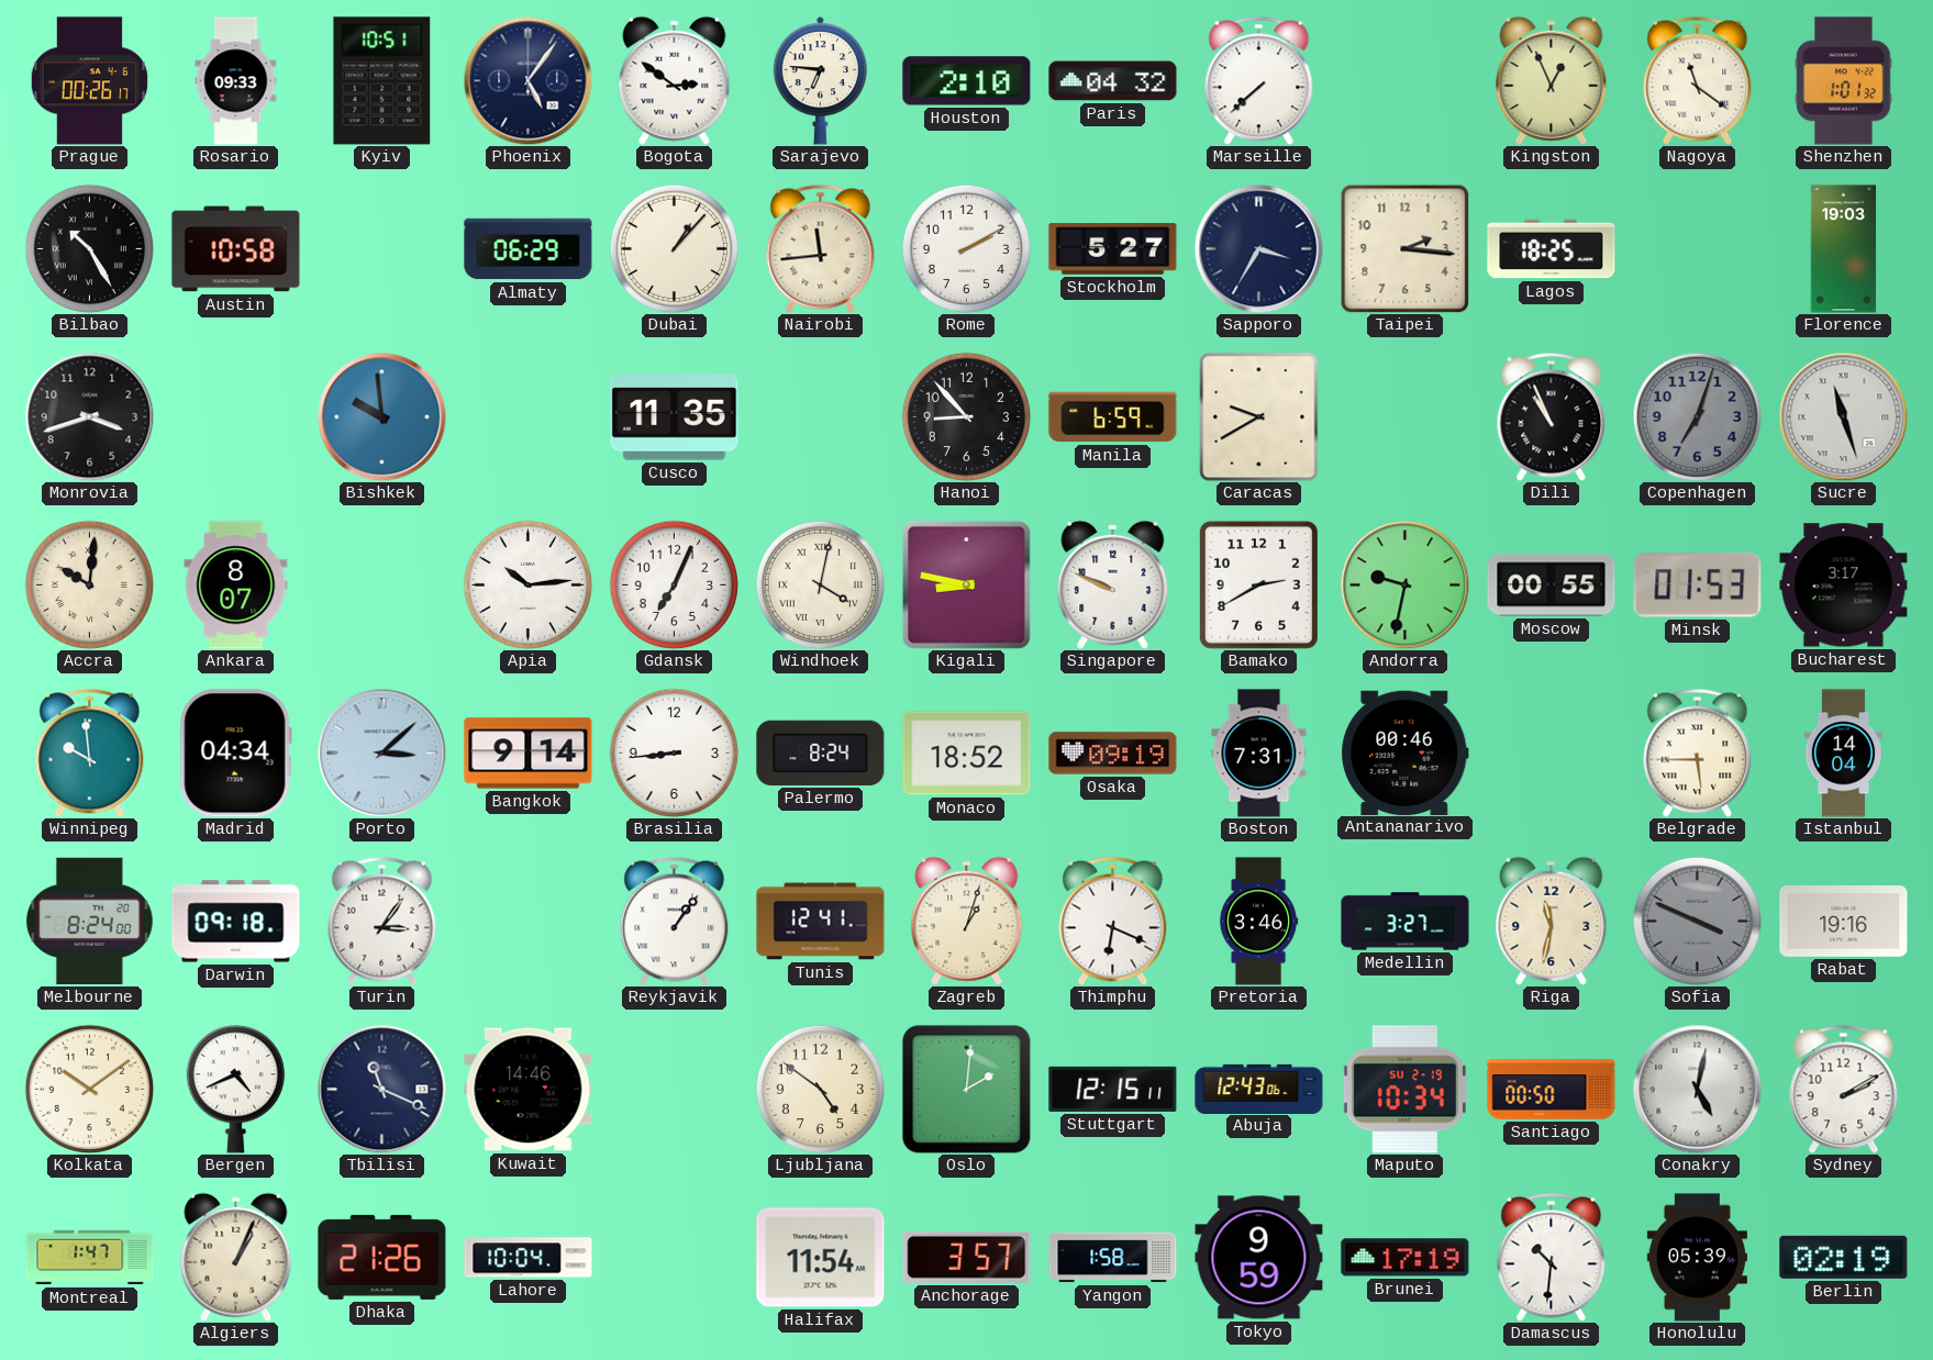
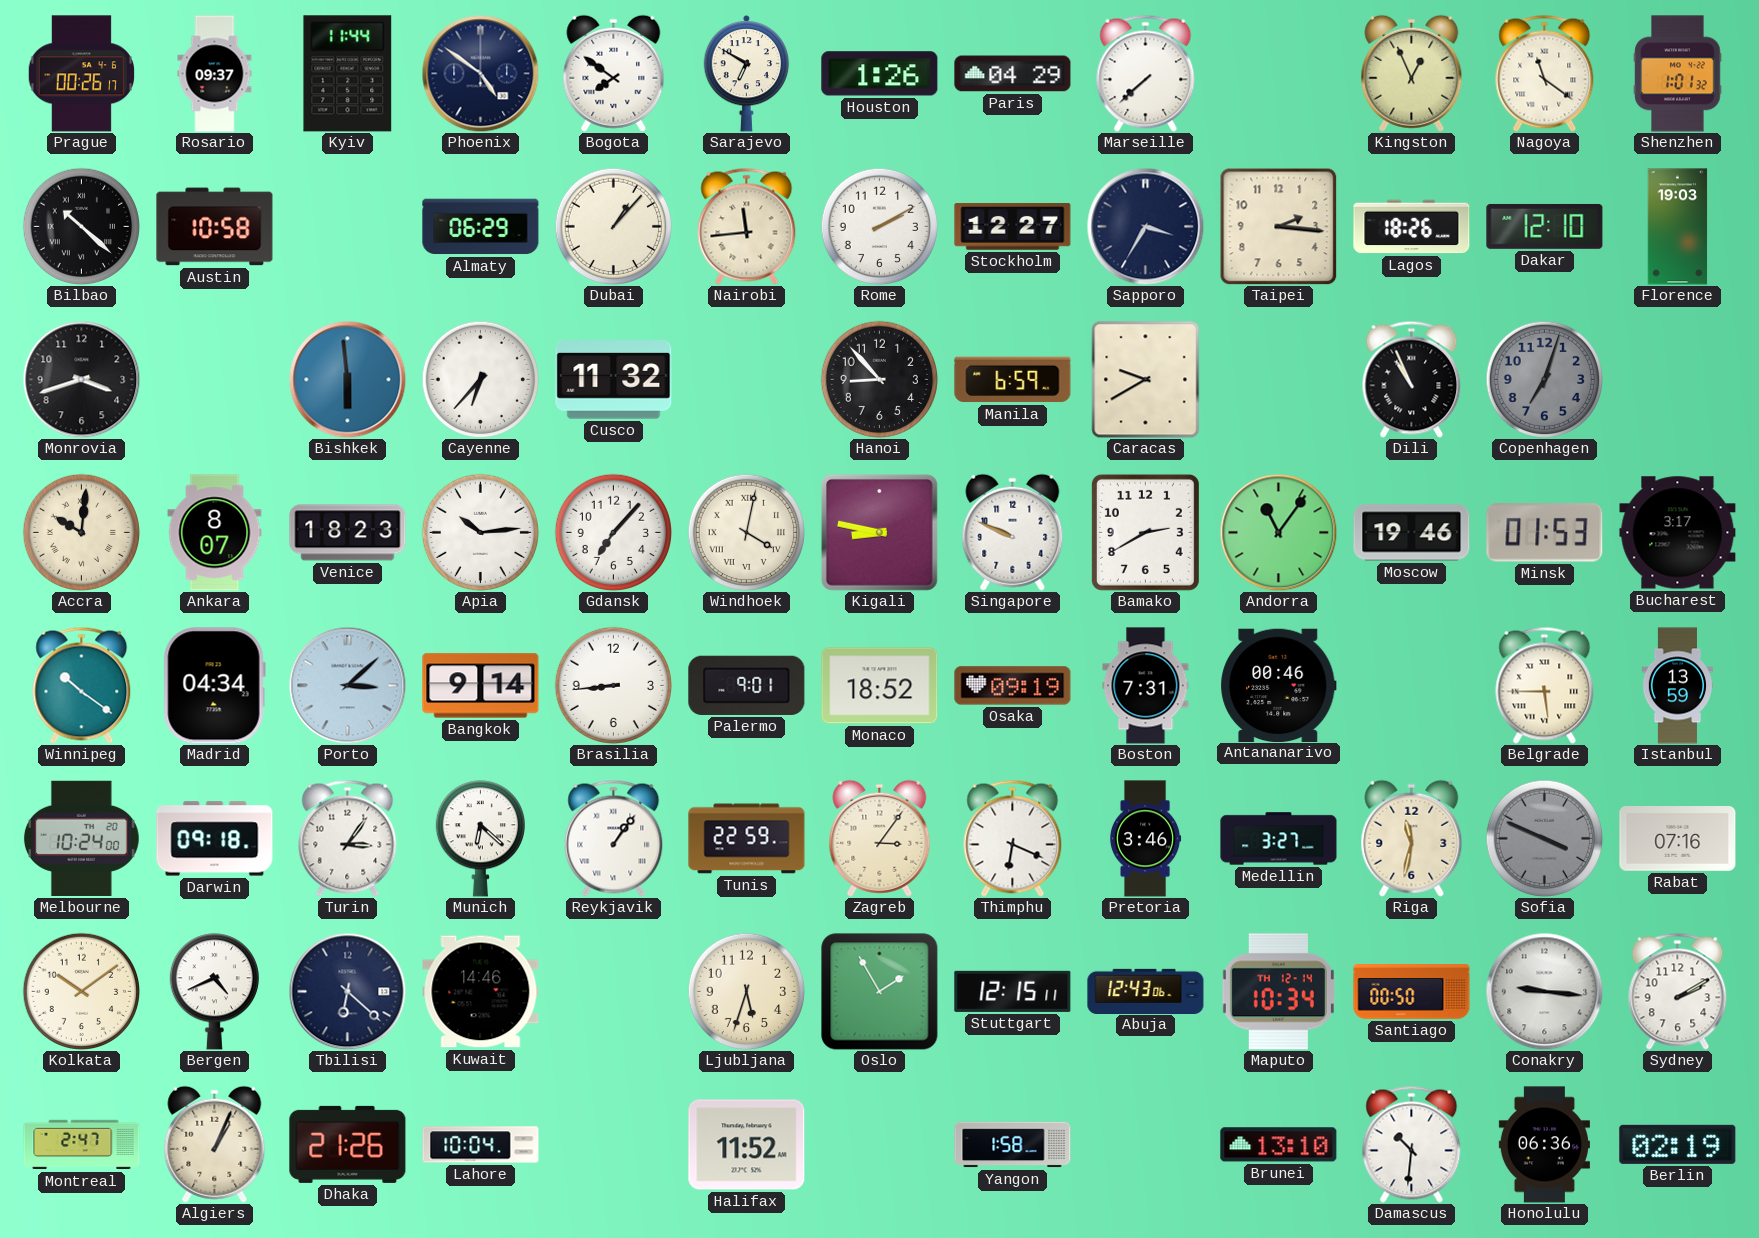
Rosario: 09:33 -> 09:37 (215, 74)
Kyiv: 10:51 -> 11:44 (348, 74)
Phoenix: 5:06 -> 4:51 (480, 73)
Bogota: 2:51 -> 7:51 (614, 73)
Sarajevo: 6:46 -> 6:50 (747, 73)
Houston: 2:10 -> 1:26 (880, 74)
Paris: 04:32 -> 04:29 (1013, 74)
Bilbao: 10:25 -> 10:22 (81, 226)
Stockholm: 5:27 -> 12:27 (1013, 227)
Lagos: 18:25 -> 18:26 (1412, 227)
Dakar: none -> 12:10 (1545, 227)
Bishkek: 9:59 -> 5:59 (347, 379)
Cayenne: none -> 6:37 (480, 379)
Cusco: 11:35 -> 11:32 (614, 380)
Sucre: 11:27 -> none (1843, 416)
Venice: none -> 18:23 (348, 533)
Gdansk: 7:04 -> 7:07 (613, 532)
Andorra: 9:32 -> 11:06 (1278, 532)
Moscow: 00:55 -> 19:46 (1412, 533)
Winnipeg: 9:59 -> 10:21 (82, 685)
Palermo: 8:24 -> 9:01 (747, 685)
Istanbul: 14:04 -> 13:59 (1678, 686)
Melbourne: 8:24 -> 10:24 (81, 838)
Munich: none -> 6:22 (480, 839)
Tunis: 12:41 -> 22:59 (747, 839)
Zagreb: 1:03 -> 3:06 (880, 838)
Rabat: 19:16 -> 07:16 (1678, 839)
Tbilisi: 11:19 -> 6:22 (347, 991)
Ljubljana: 4:51 -> 5:33 (746, 991)
Oslo: 2:01 -> 1:55 (880, 992)
Maputo date: SU 2-19 -> TH 12-14 (1278, 992)
Conakry: 5:02 -> 9:16 (1544, 991)
Montreal: 1:47 -> 2:47 (82, 1145)
Halifax: 11:54 -> 11:52 (747, 1145)
Anchorage: 3:57 -> none (967, 1257)
Tokyo: 9:59 -> none (1259, 1258)
Brunei: 17:19 -> 13:10 (1279, 1145)
Honolulu: 05:39 -> 06:36 (1544, 1145)
